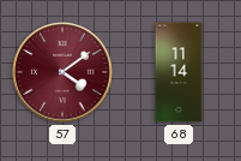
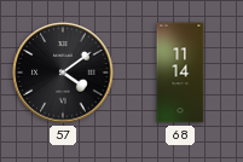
57 dial: burgundy -> black (63, 73)
